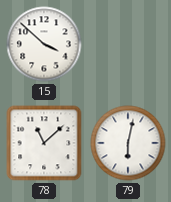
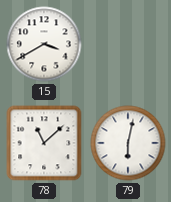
15: 3:52 -> 3:40 (44, 44)
